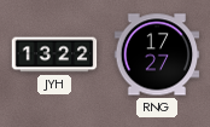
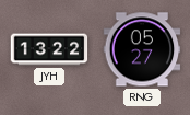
RNG: 17:27 -> 05:27 (142, 49)
